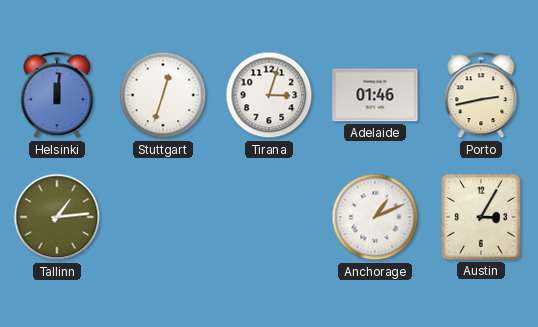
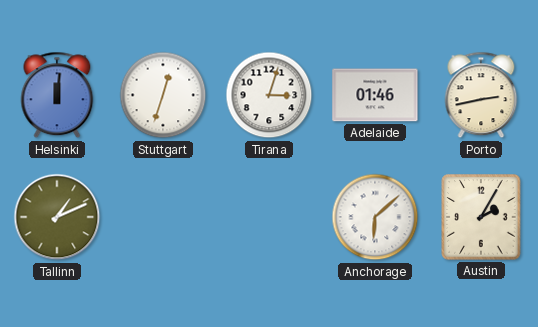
Tallinn: 1:14 -> 1:11 (57, 217)
Anchorage: 1:11 -> 6:08 (375, 217)
Austin: 3:05 -> 2:05 (481, 217)
